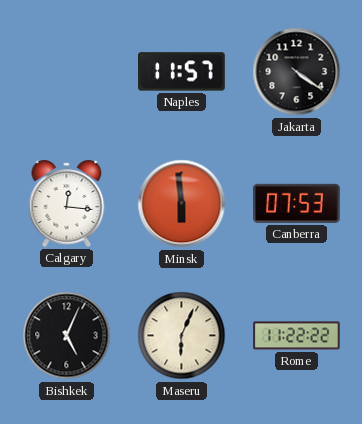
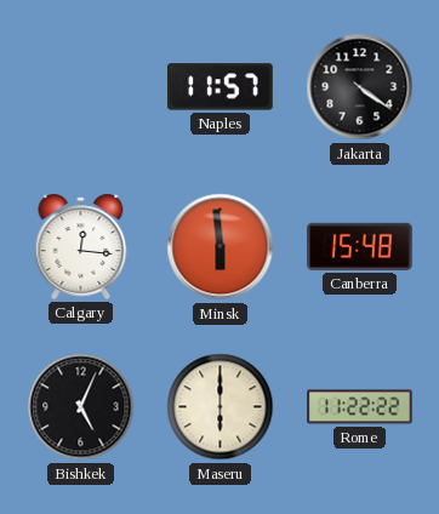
Canberra: 07:53 -> 15:48 (360, 246)
Maseru: 6:04 -> 6:00 (221, 407)
